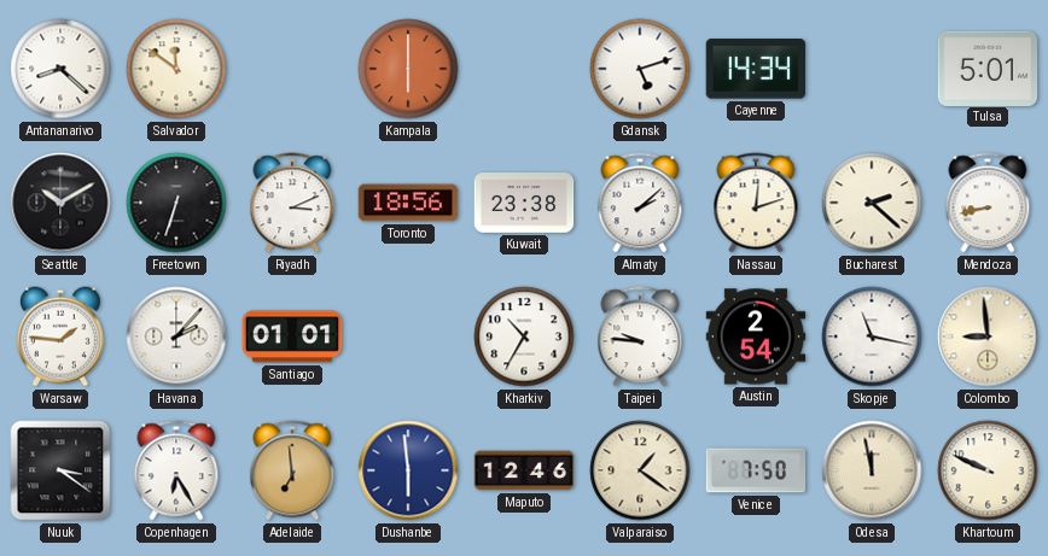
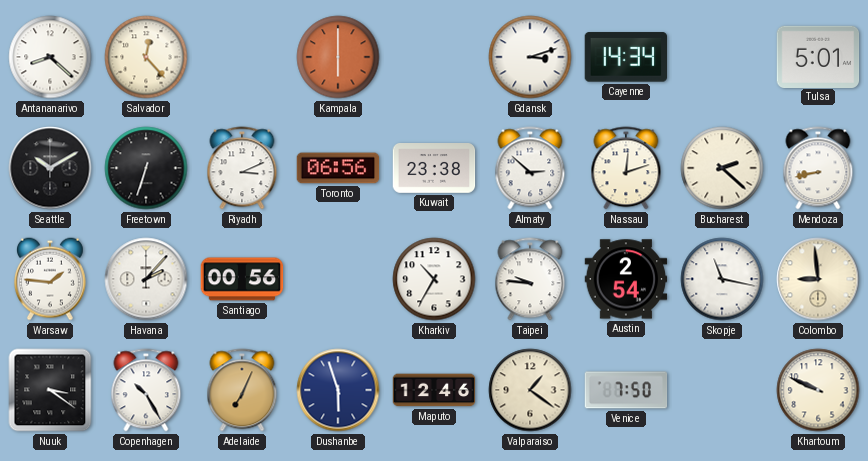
Salvador: 11:51 -> 12:23 (146, 57)
Gdansk: 5:12 -> 3:12 (530, 57)
Toronto: 18:56 -> 06:56 (338, 168)
Almaty: 2:08 -> 2:52 (530, 168)
Santiago: 01:01 -> 00:56 (242, 279)
Copenhagen: 6:25 -> 10:25 (146, 390)
Adelaide: 6:59 -> 7:04 (242, 390)
Dushanbe: 5:59 -> 5:57 (338, 390)
Odesa: 11:58 -> none (872, 470)
